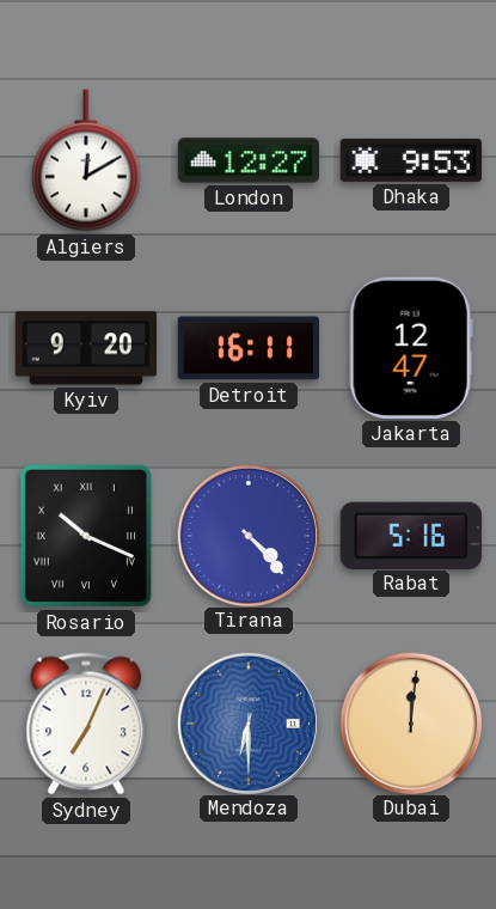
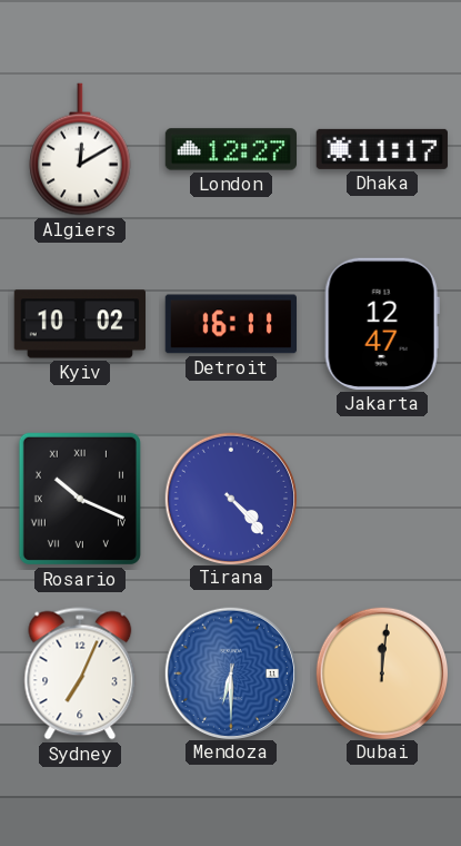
Dhaka: 9:53 -> 11:17 (382, 149)
Kyiv: 9:20 -> 10:02 (79, 324)
Rabat: 5:16 -> none (411, 535)
